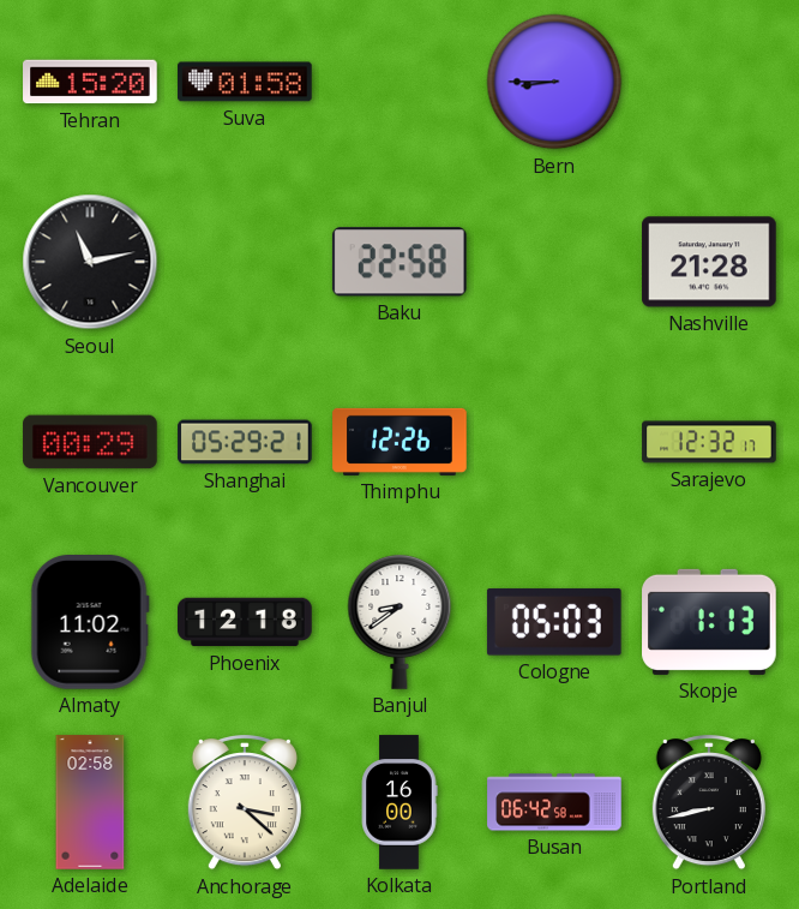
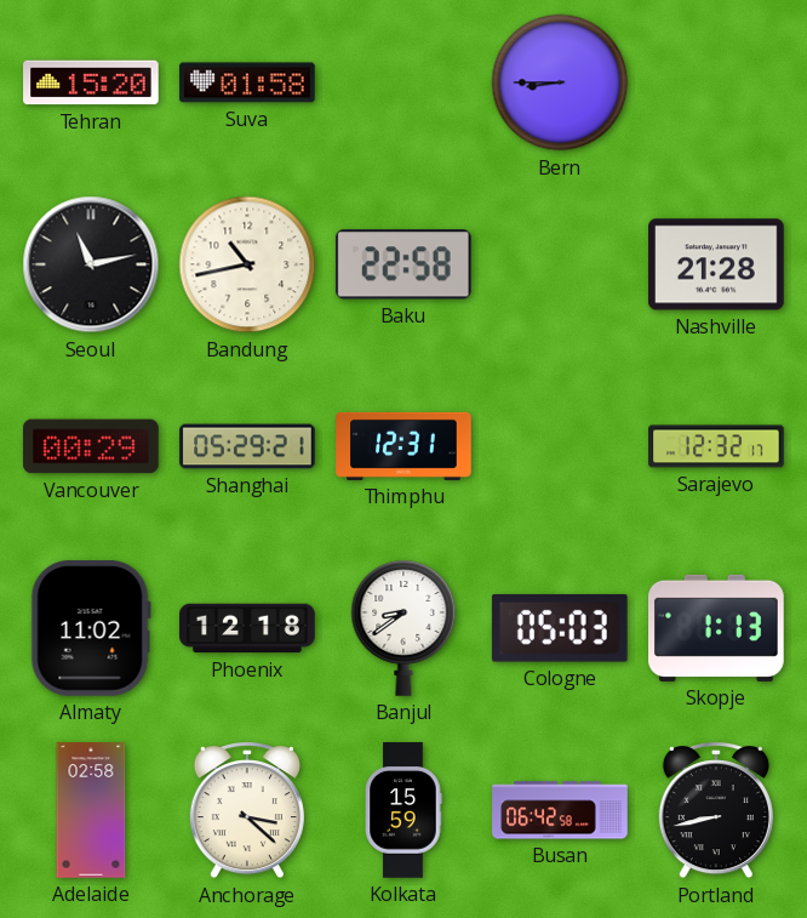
Bandung: none -> 10:43 (247, 264)
Thimphu: 12:26 -> 12:31 (403, 446)
Kolkata: 16:00 -> 15:59 (403, 810)
